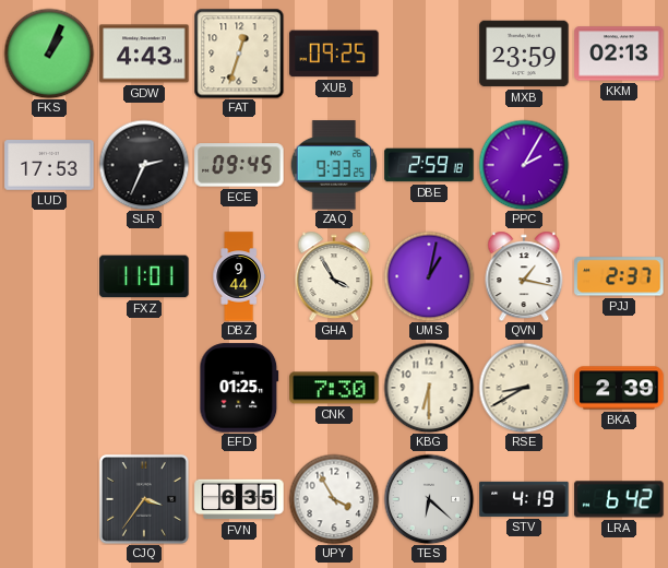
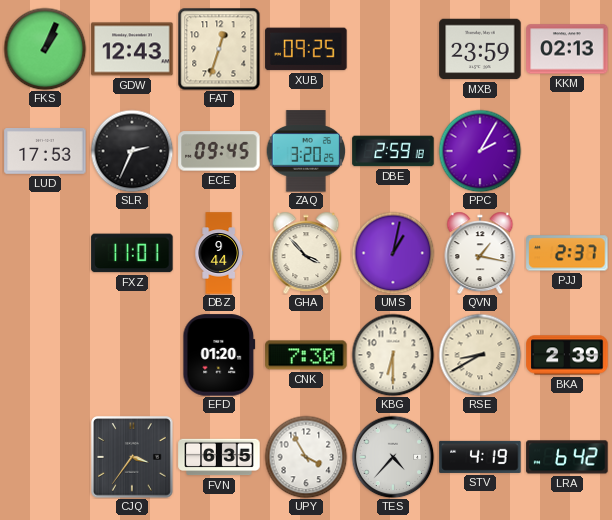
GDW: 4:43 -> 12:43 (132, 49)
ZAQ: 9:33 -> 3:20 (306, 151)
GHA: 3:55 -> 3:53 (306, 253)
EFD: 01:25 -> 01:20 (219, 355)
TES: 6:22 -> 4:37 (393, 457)
